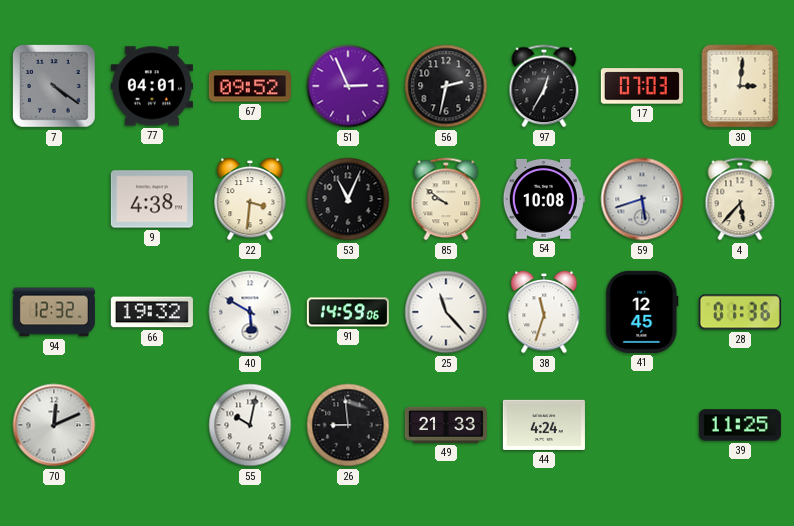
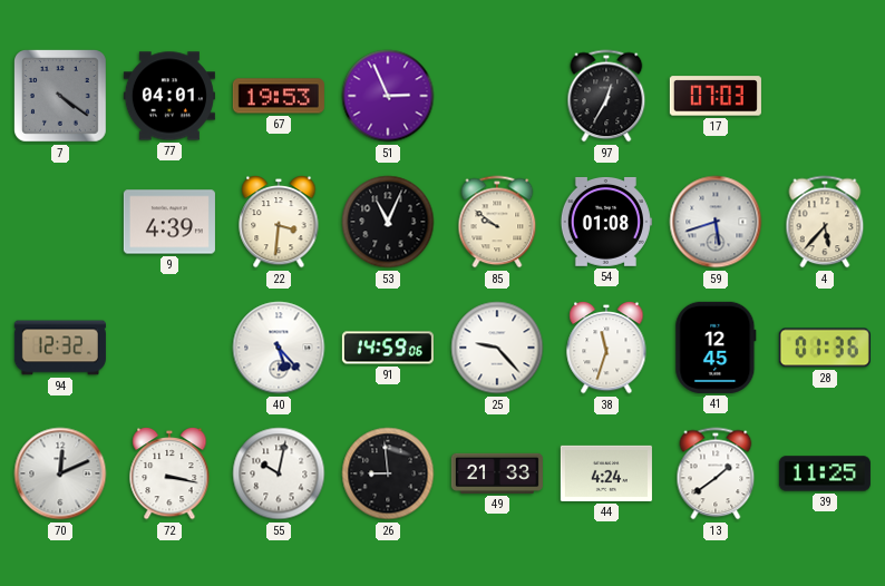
67: 09:52 -> 19:53 (279, 96)
56: 2:32 -> none (446, 86)
30: 3:01 -> none (740, 86)
9: 4:38 -> 4:39 (169, 222)
54: 10:08 -> 01:08 (606, 222)
66: 19:32 -> none (152, 312)
40: 5:50 -> 5:23 (279, 348)
25: 11:23 -> 9:23 (497, 348)
72: none -> 3:17 (169, 473)
13: none -> 1:39 (716, 473)
